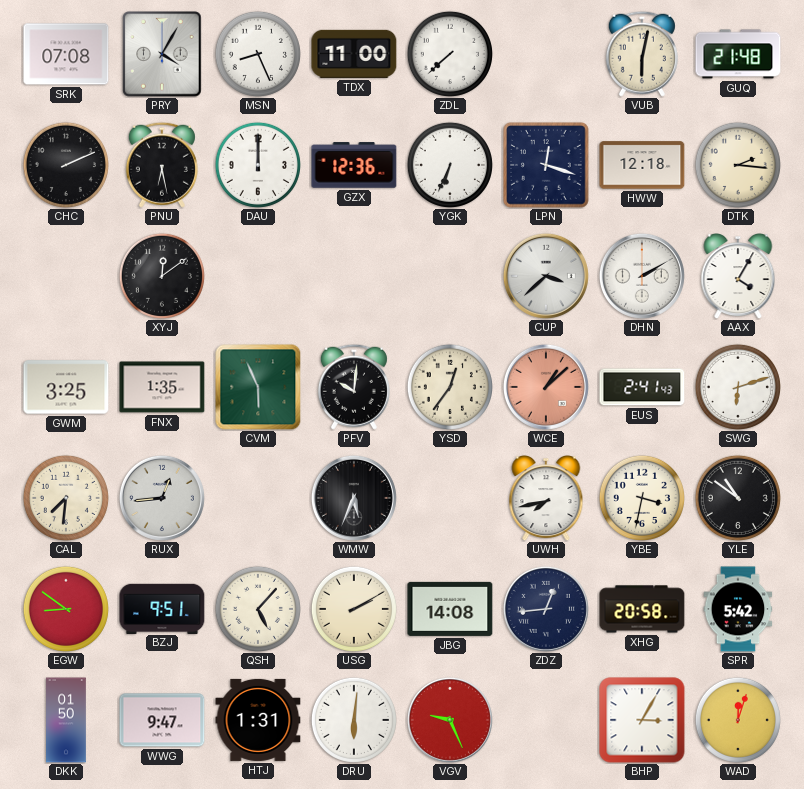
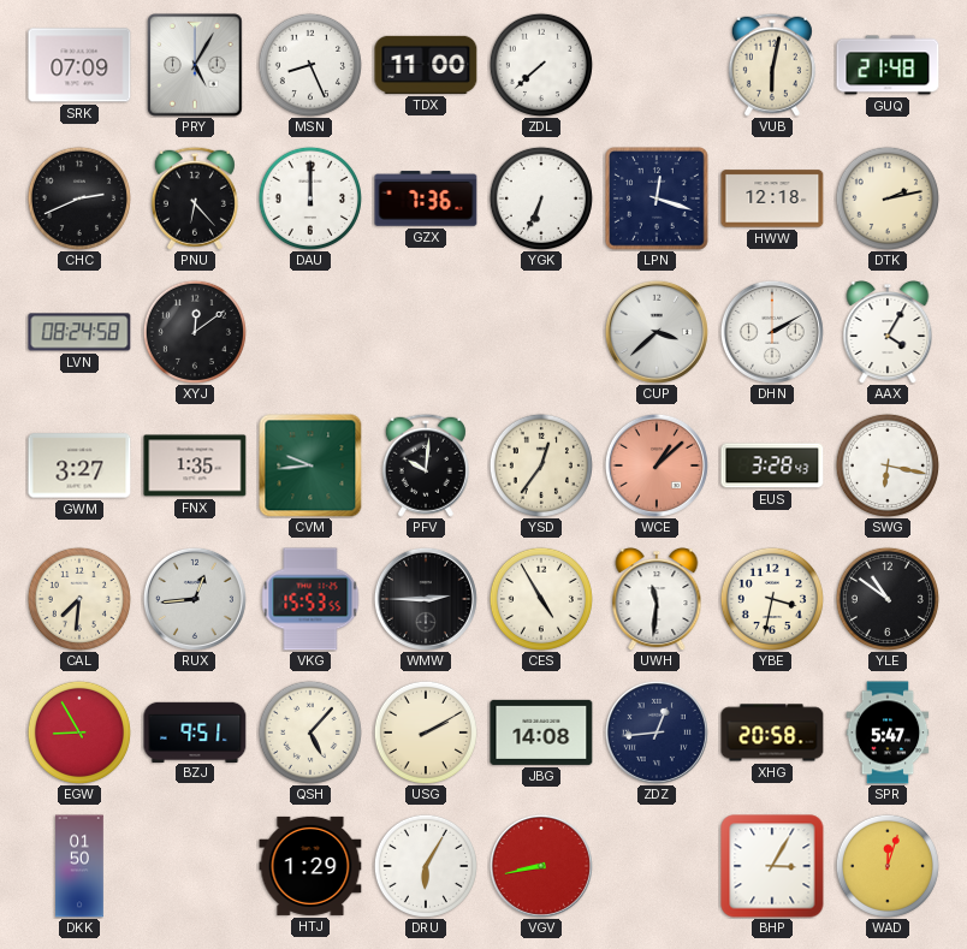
SRK: 07:08 -> 07:09 (79, 65)
PRY: 4:05 -> 5:05 (195, 65)
CHC: 2:11 -> 2:41 (79, 198)
PNU: 6:28 -> 6:23 (195, 198)
GZX: 12:36 -> 7:36 (426, 198)
DTK: 2:16 -> 2:13 (888, 198)
LVN: none -> 08:24 (79, 332)
GWM: 3:25 -> 3:27 (79, 465)
CVM: 5:56 -> 9:44 (310, 465)
EUS: 2:41 -> 3:28 (772, 465)
SWG: 6:12 -> 6:17 (888, 465)
VKG: none -> 15:53 (310, 599)
WMW: 5:34 -> 2:45 (426, 599)
CES: none -> 4:55 (541, 599)
UWH: 7:43 -> 11:31 (657, 600)
EGW: 8:51 -> 8:55 (79, 732)
SPR: 5:42 -> 5:47 (888, 732)
WWG: 9:47 -> none (162, 720)
HTJ: 1:31 -> 1:29 (310, 866)
DRU: 6:01 -> 6:05 (426, 866)
VGV: 9:26 -> 8:43 (541, 866)
